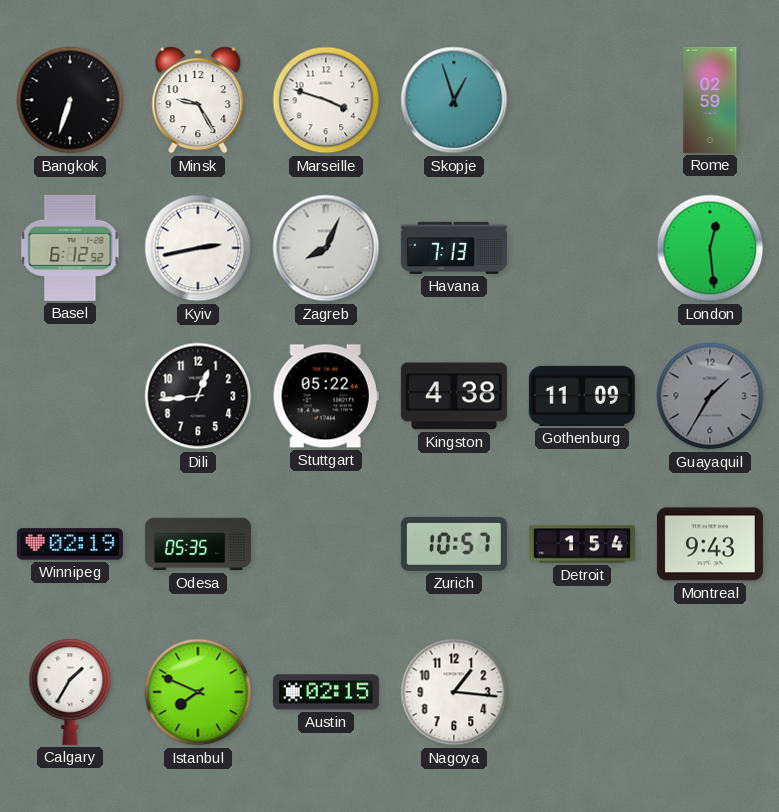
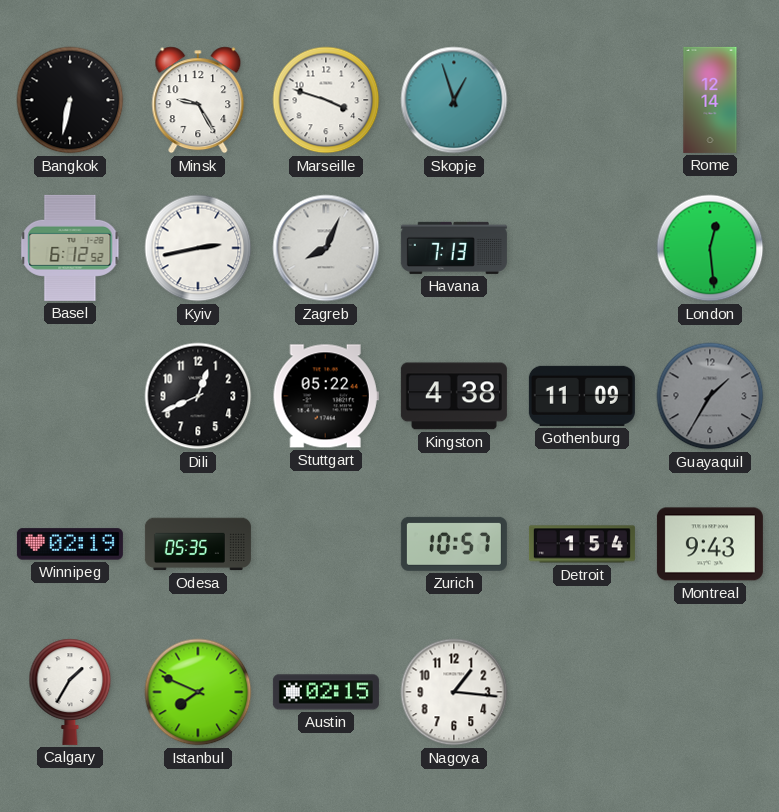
Bangkok: 6:33 -> 6:32 (70, 100)
Rome: 02:59 -> 12:14 (710, 100)
Dili: 12:44 -> 12:41 (198, 396)
